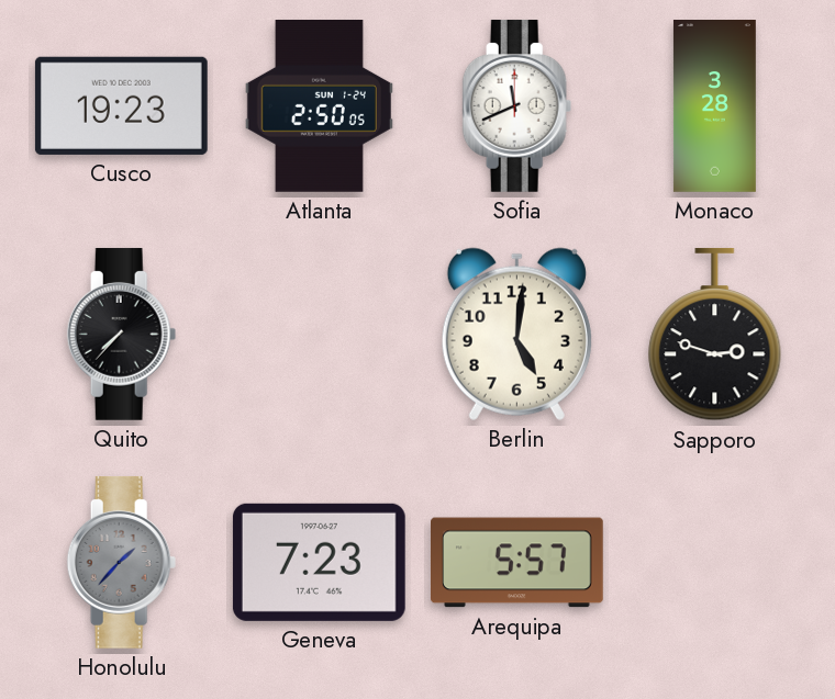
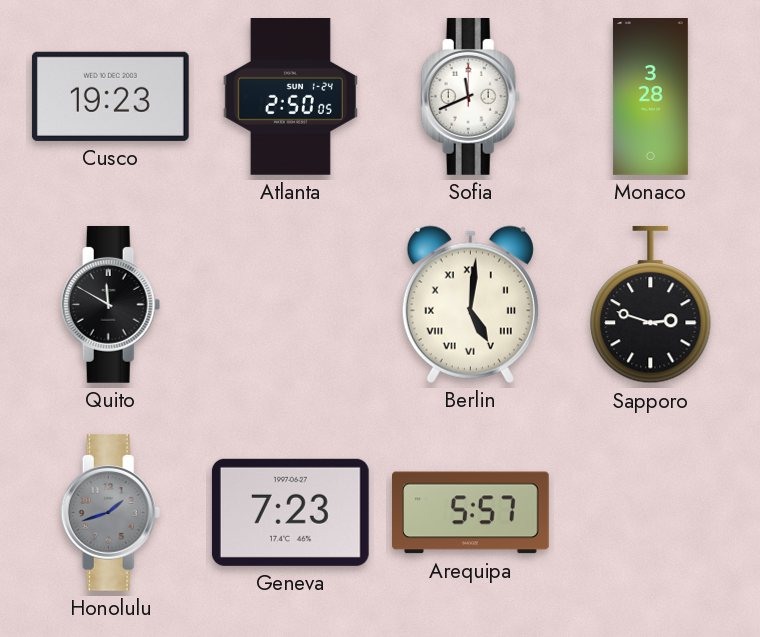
Quito: 7:37 -> 11:50 (111, 304)
Berlin numerals: Arabic -> Roman (470, 304)
Honolulu: 1:37 -> 1:42 (111, 512)
